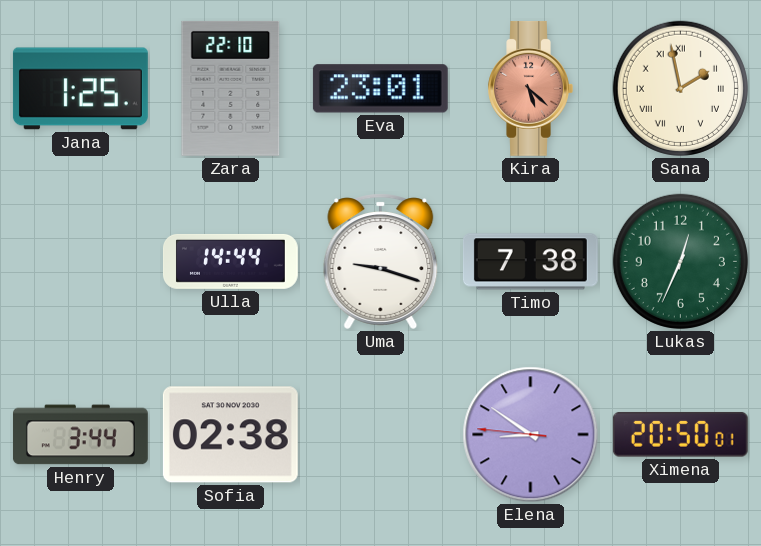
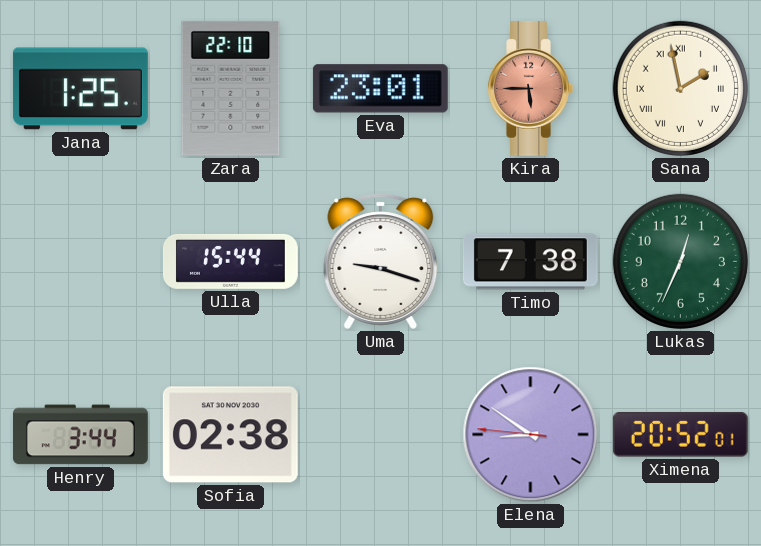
Kira: 5:22 -> 5:45 (530, 88)
Ulla: 14:44 -> 15:44 (231, 261)
Ximena: 20:50 -> 20:52 (680, 434)
